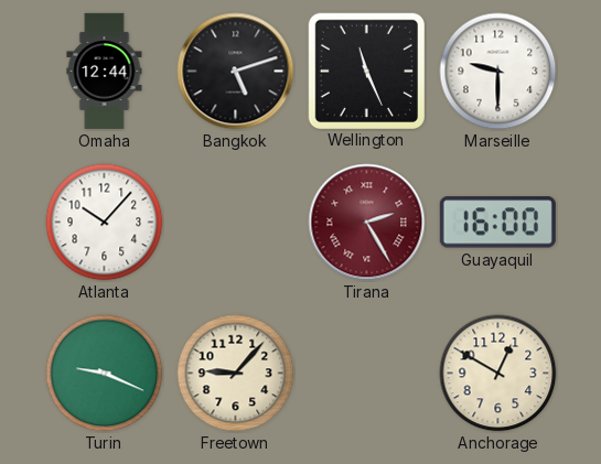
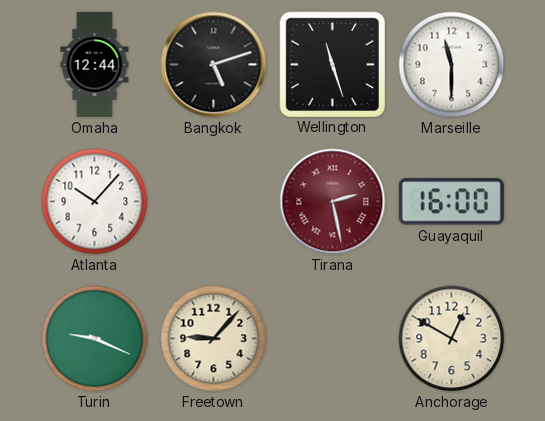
Wellington: 11:26 -> 11:27 (332, 64)
Marseille: 9:30 -> 11:30 (452, 65)
Tirana: 2:25 -> 2:28 (333, 202)
